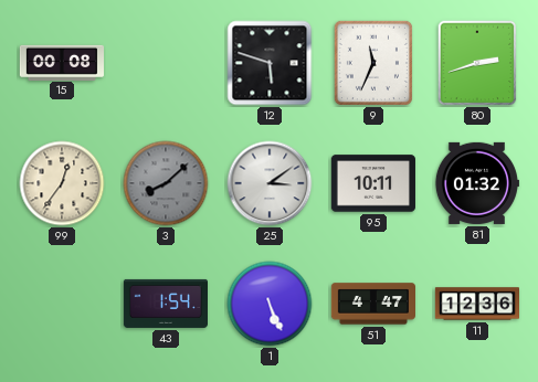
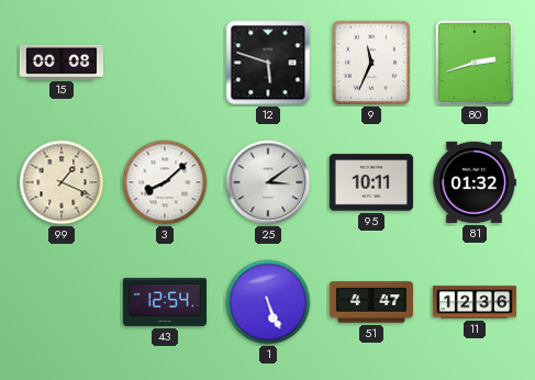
99: 12:36 -> 1:19 (62, 182)
3 dial: grey -> white (165, 182)
43: 1:54 -> 12:54 (164, 302)
